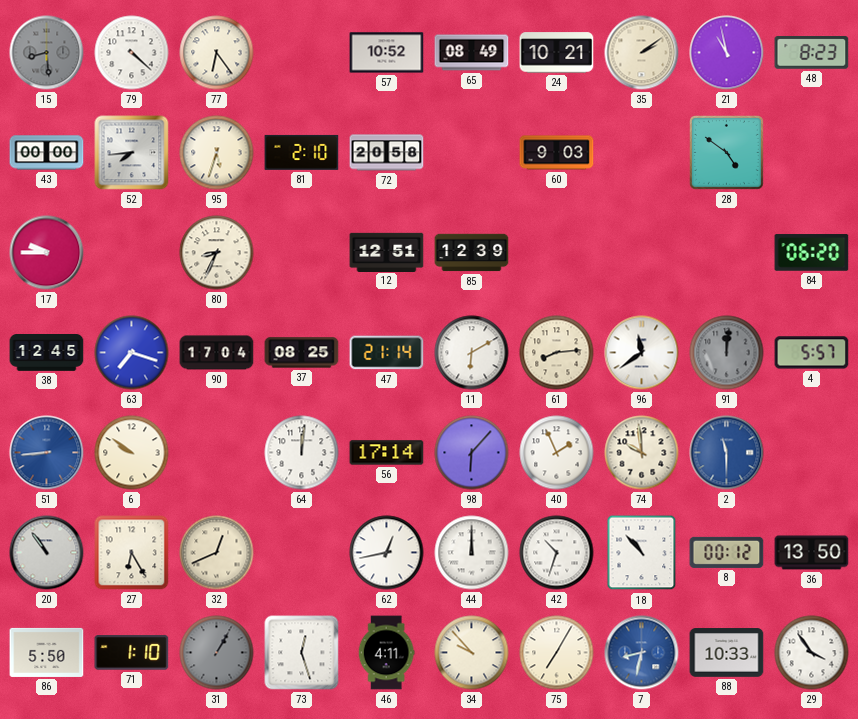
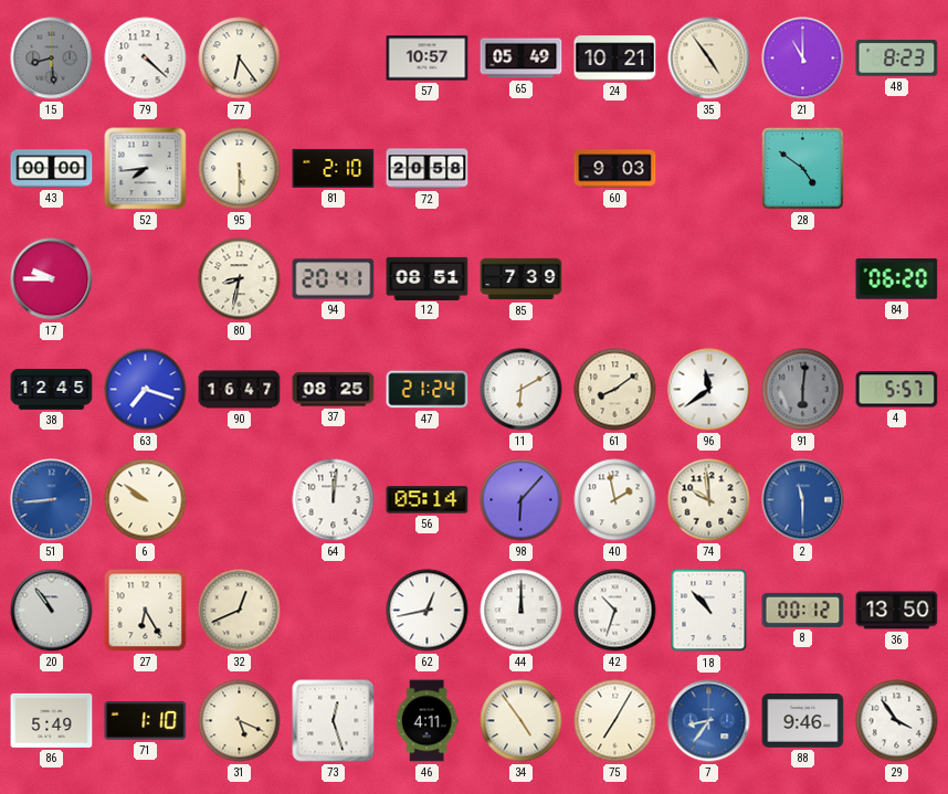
57: 10:52 -> 10:57 (428, 59)
65: 08:49 -> 05:49 (522, 59)
35: 2:09 -> 4:54 (709, 59)
21: 10:58 -> 11:00 (803, 59)
95: 5:33 -> 5:30 (240, 169)
80: 8:34 -> 8:32 (240, 279)
94: none -> 20:41 (334, 279)
12: 12:51 -> 08:51 (428, 278)
85: 12:39 -> 7:39 (522, 279)
90: 17:04 -> 16:47 (240, 390)
47: 21:14 -> 21:24 (428, 390)
61: 8:14 -> 8:09 (615, 390)
91: 12:01 -> 6:01 (803, 390)
56: 17:14 -> 05:14 (428, 500)
40: 1:56 -> 1:58 (615, 500)
86: 5:50 -> 5:49 (52, 720)
31: 1:05 -> 5:19 (240, 721)
31 dial: grey -> cream (240, 721)
34: 9:53 -> 4:54 (522, 721)
7: 8:32 -> 8:36 (709, 721)
88: 10:33 -> 9:46 (803, 721)
